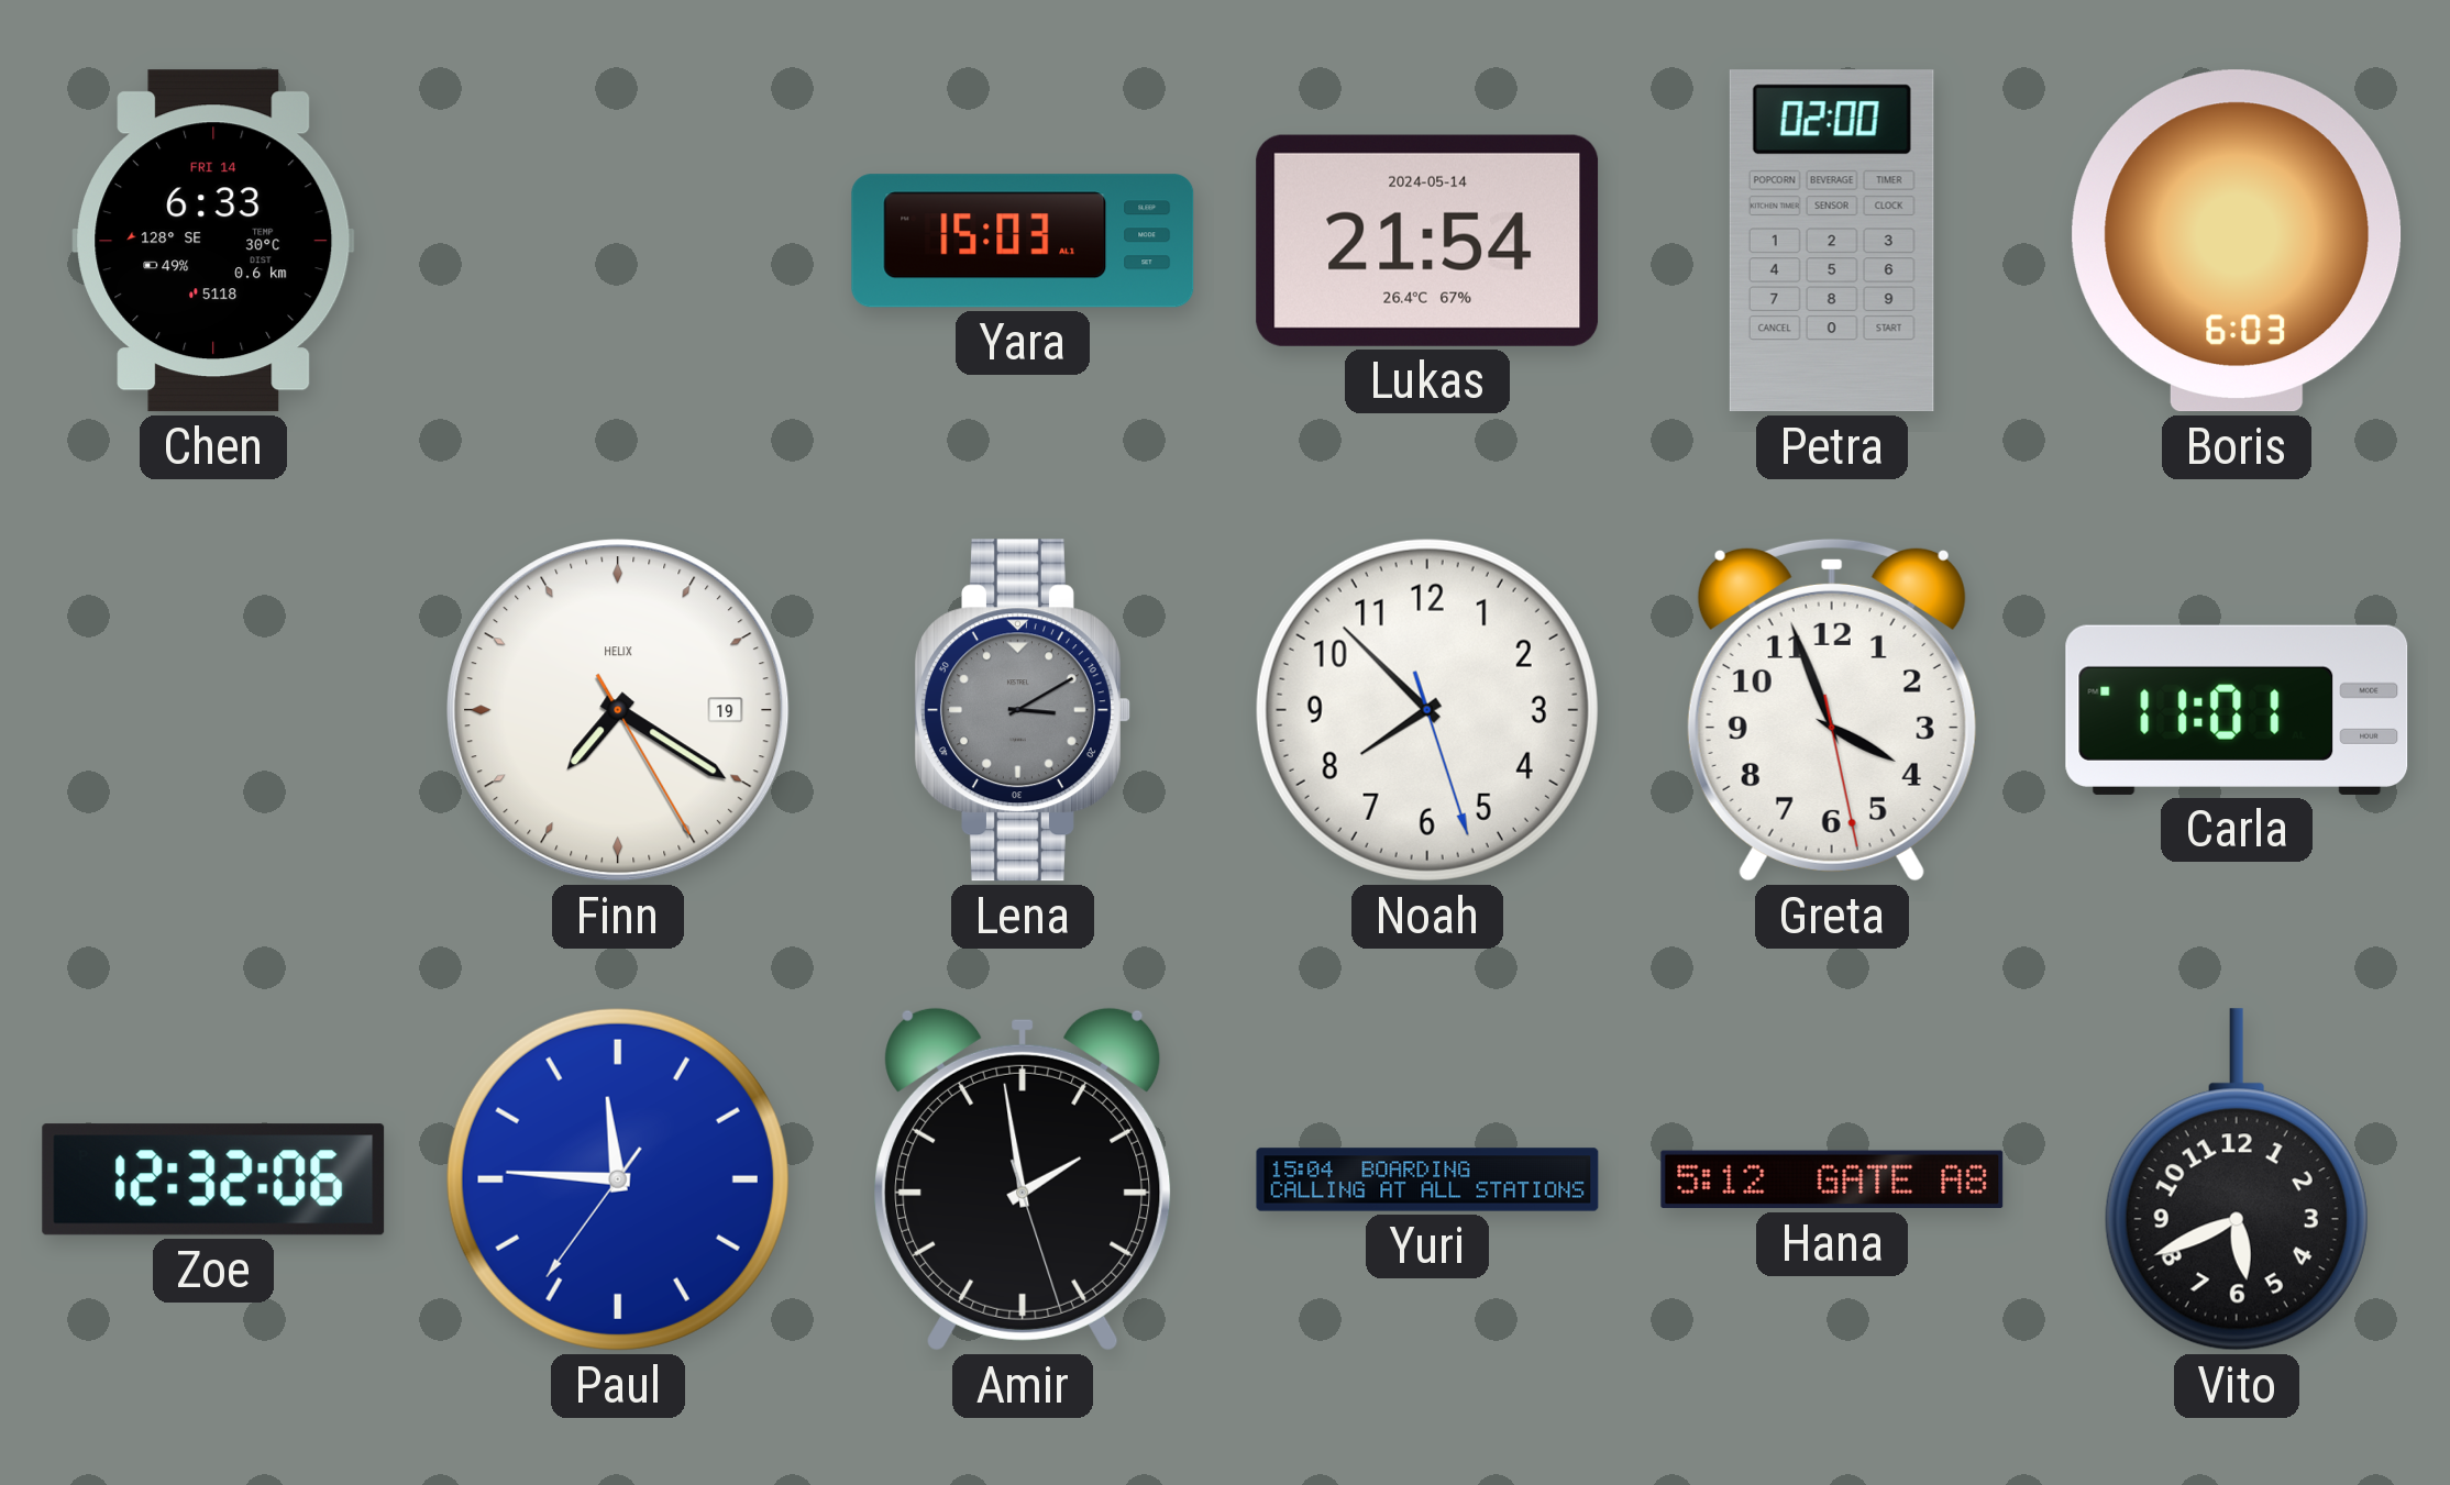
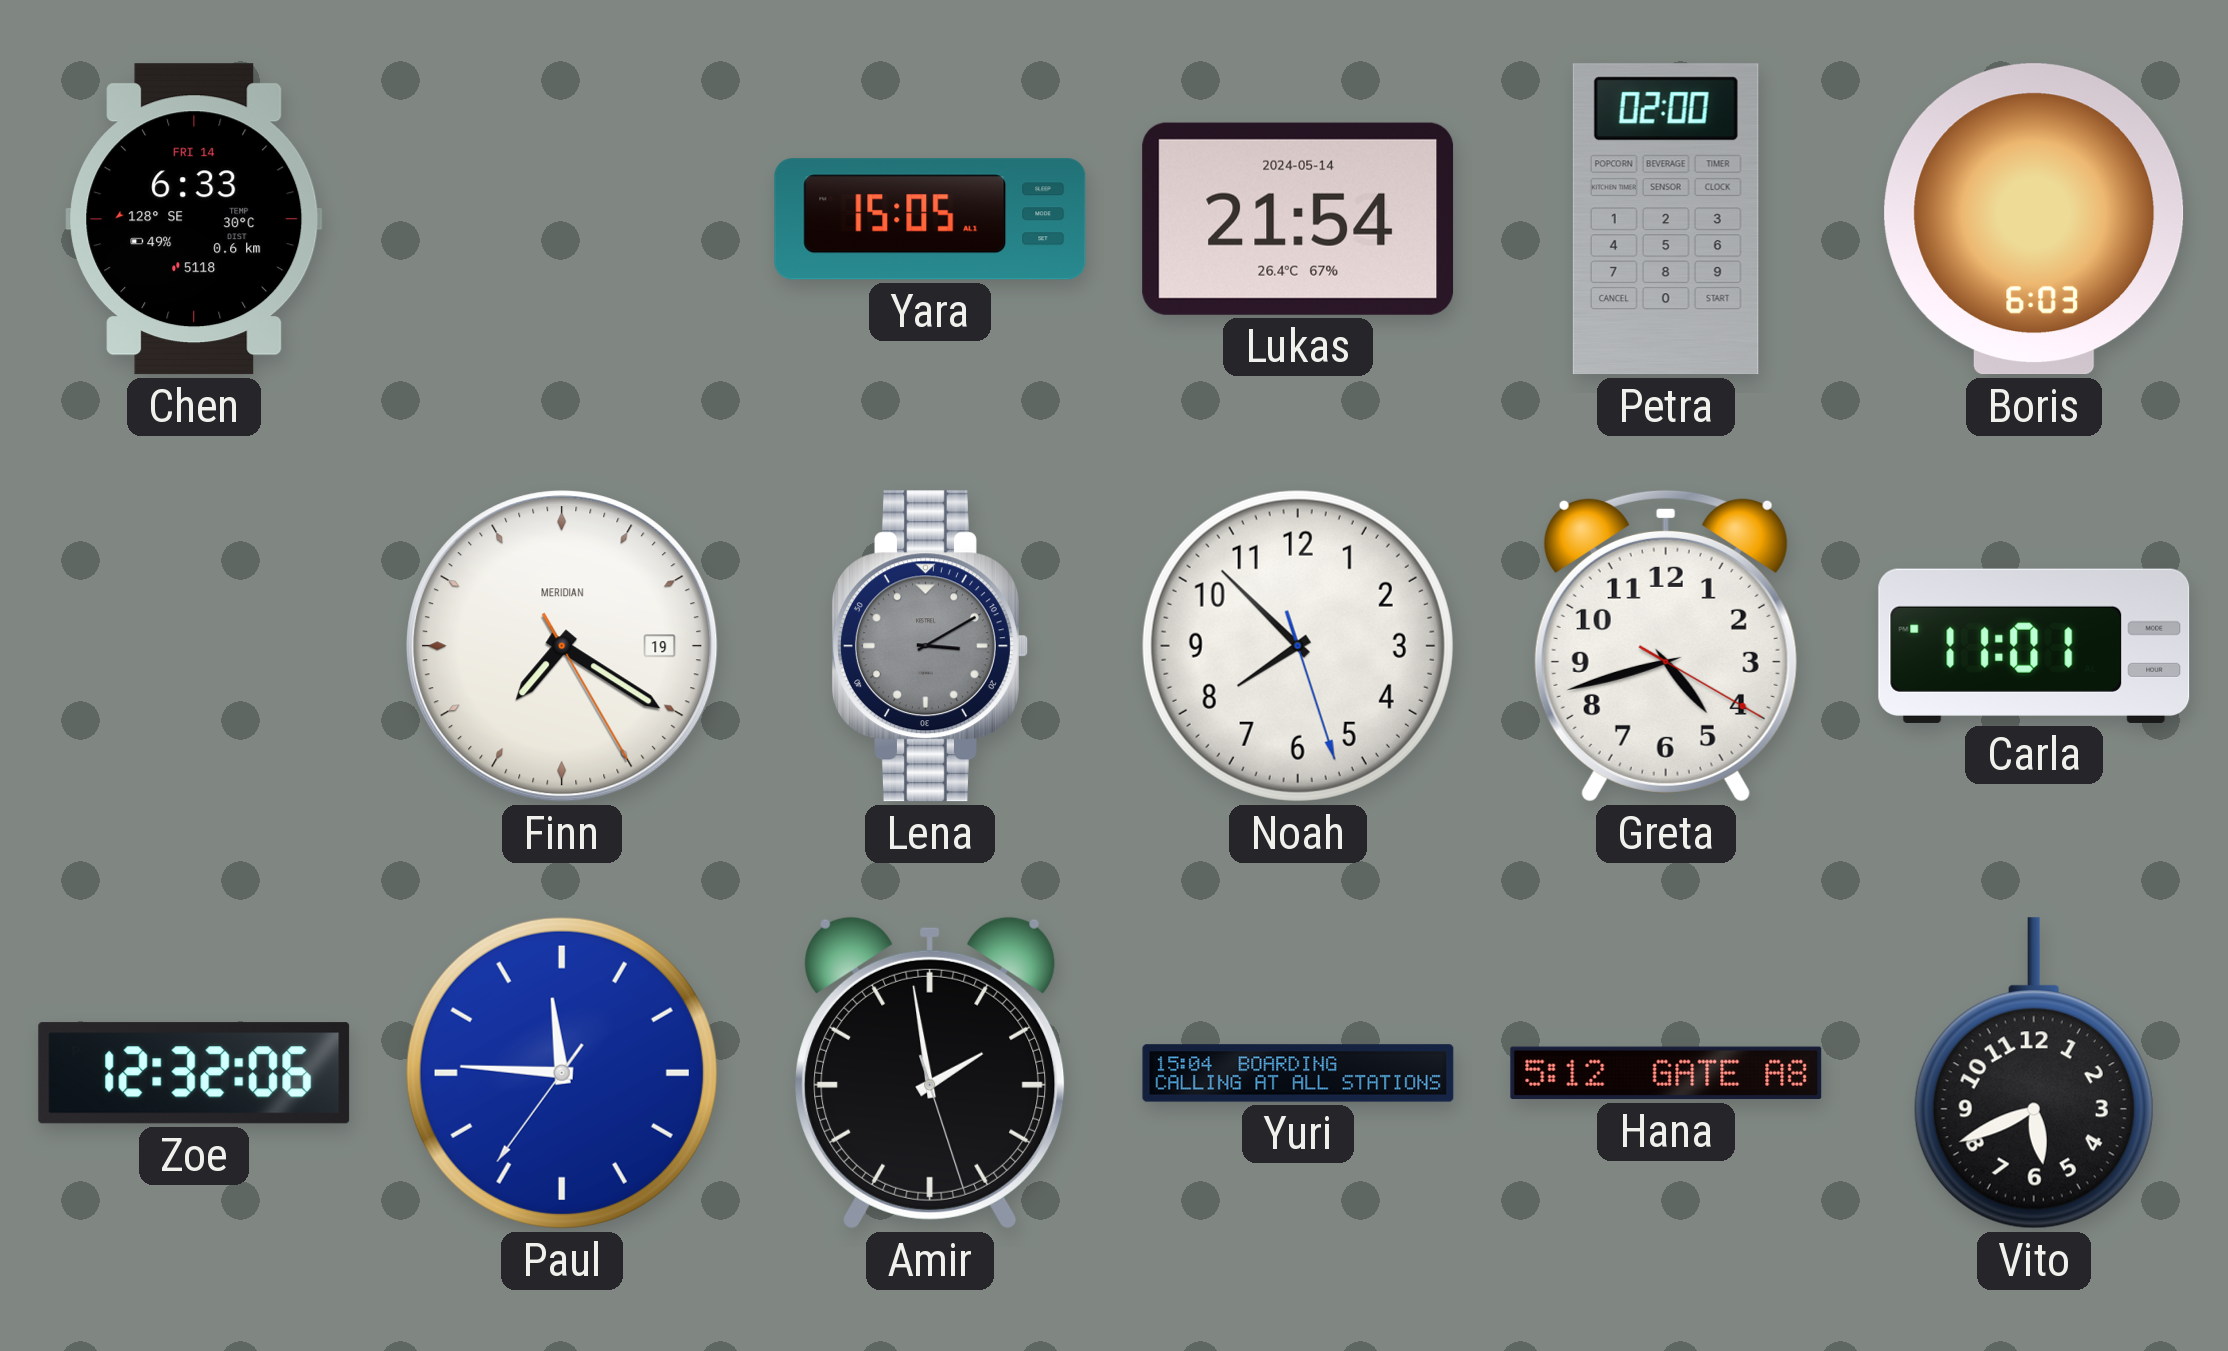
Yara: 15:03 -> 15:05 (930, 219)
Finn brand: HELIX -> MERIDIAN (562, 646)
Greta: 3:56 -> 4:42 (1666, 646)
